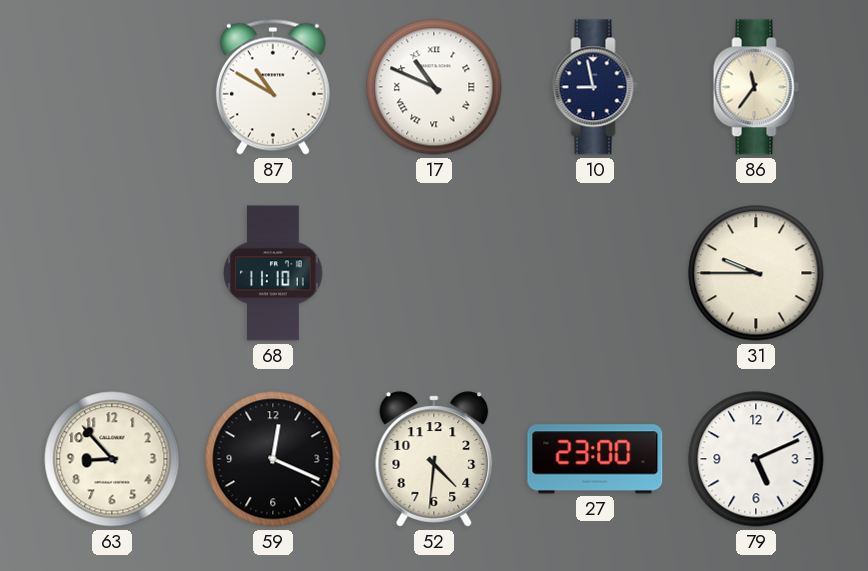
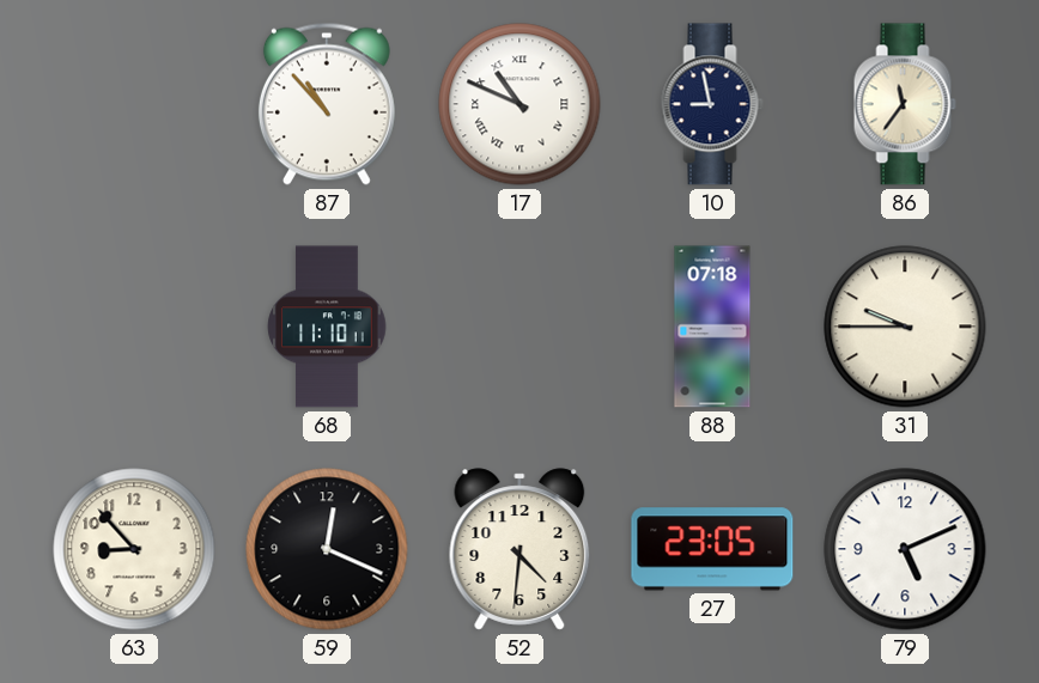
87: 10:50 -> 10:53 (327, 104)
88: none -> 07:18 (712, 327)
27: 23:00 -> 23:05 (712, 549)
